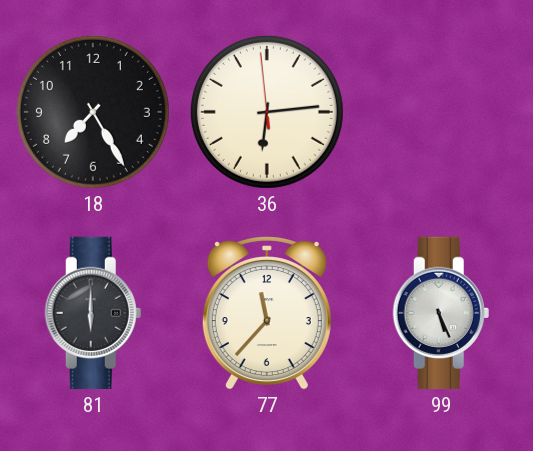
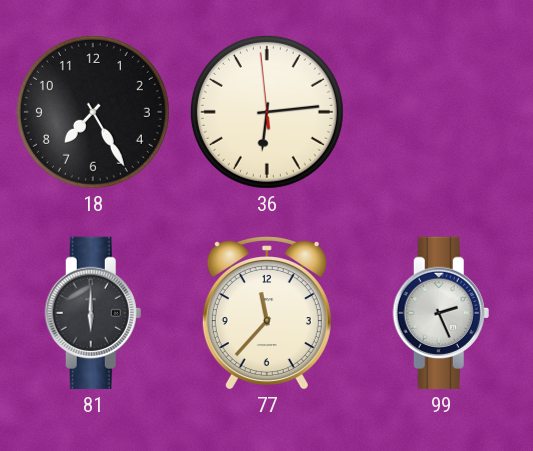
99: 5:26 -> 2:26 (441, 313)
